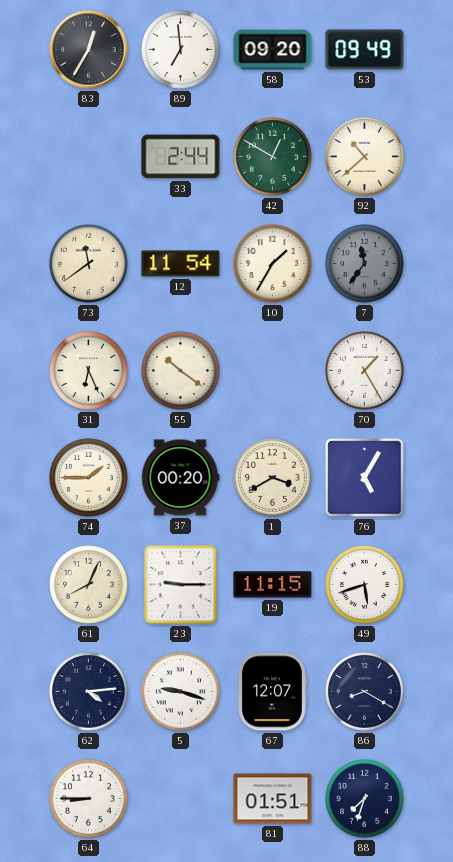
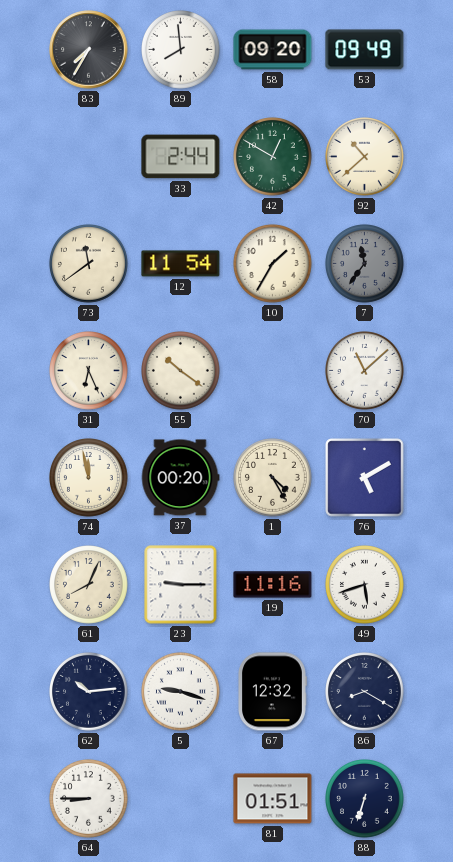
83: 12:35 -> 7:35 (89, 50)
89: 6:59 -> 7:59 (181, 50)
70: 1:25 -> 11:08 (365, 371)
74: 1:45 -> 11:58 (89, 478)
1: 3:40 -> 4:25 (273, 478)
76: 5:05 -> 5:10 (365, 478)
19: 11:15 -> 11:16 (273, 585)
62: 4:14 -> 10:14 (89, 692)
67: 12:07 -> 12:32 (273, 692)
88: 7:33 -> 6:33 (365, 799)
